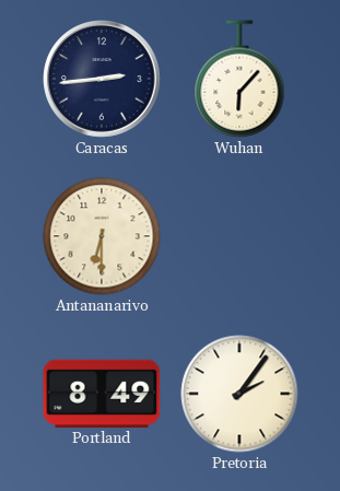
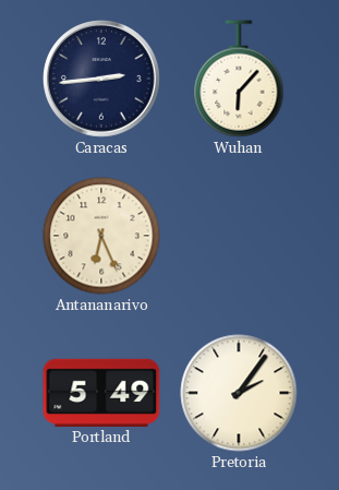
Antananarivo: 6:30 -> 6:26 (101, 236)
Portland: 8:49 -> 5:49 (101, 392)
